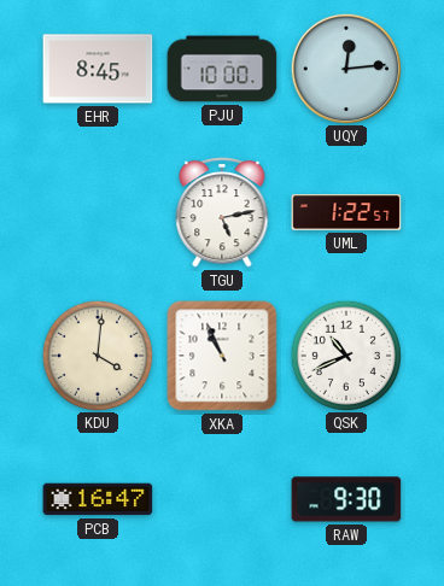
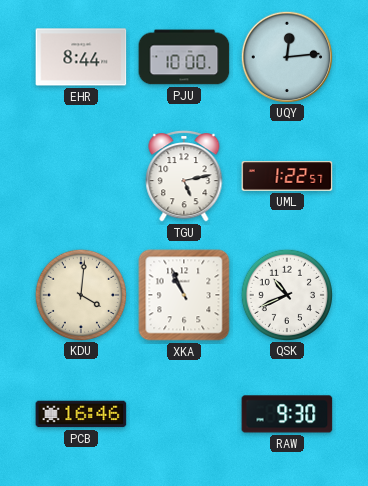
EHR: 8:45 -> 8:44 (81, 57)
PCB: 16:47 -> 16:46 (81, 414)
